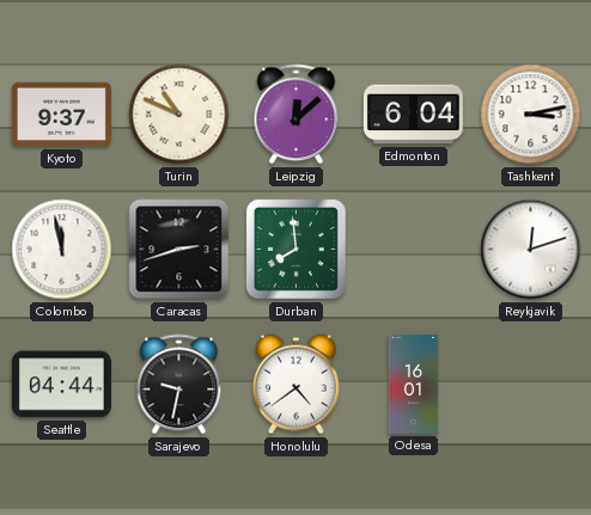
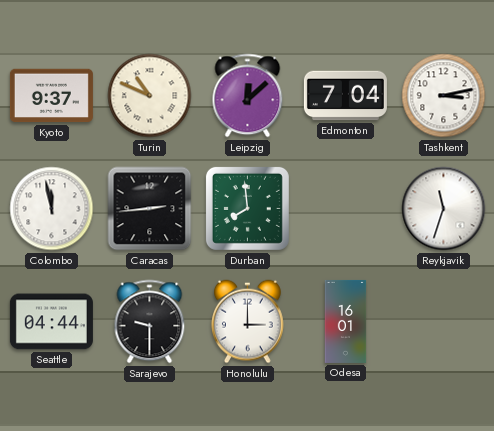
Edmonton: 6:04 -> 7:04 (345, 96)
Caracas: 2:42 -> 2:44 (150, 209)
Reykjavik: 12:12 -> 11:33 (444, 209)
Sarajevo: 9:32 -> 9:30 (150, 322)
Honolulu: 4:39 -> 3:00 (248, 322)
